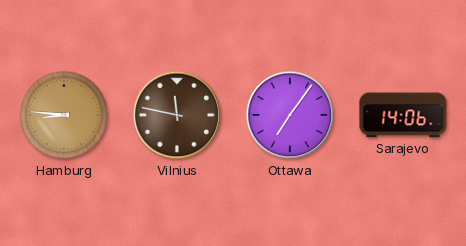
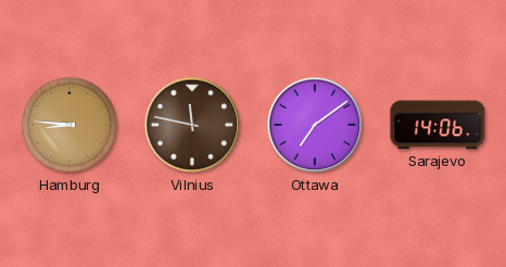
Ottawa: 7:06 -> 7:09 (315, 125)
